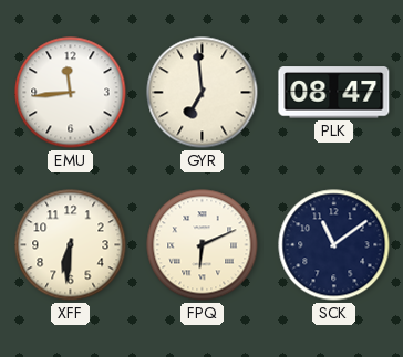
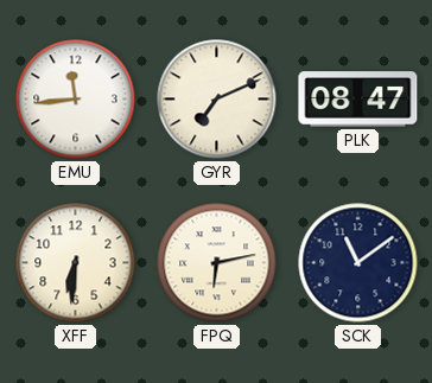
GYR: 6:59 -> 7:11 (217, 100)
FPQ: 6:11 -> 6:13 (217, 263)
